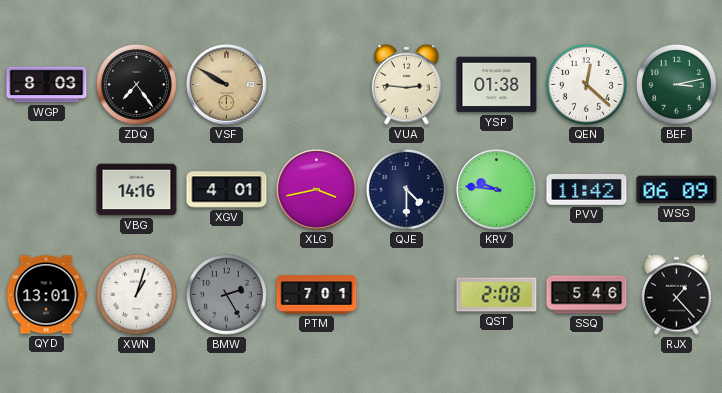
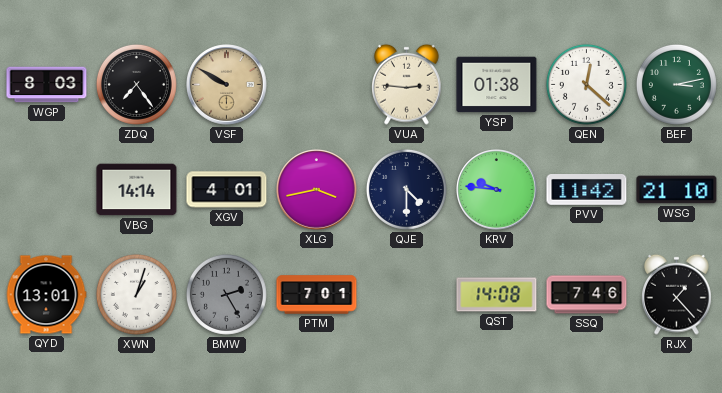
VBG: 14:16 -> 14:14 (137, 190)
WSG: 06:09 -> 21:10 (677, 190)
QST: 2:08 -> 14:08 (497, 295)
SSQ: 5:46 -> 7:46 (587, 295)
